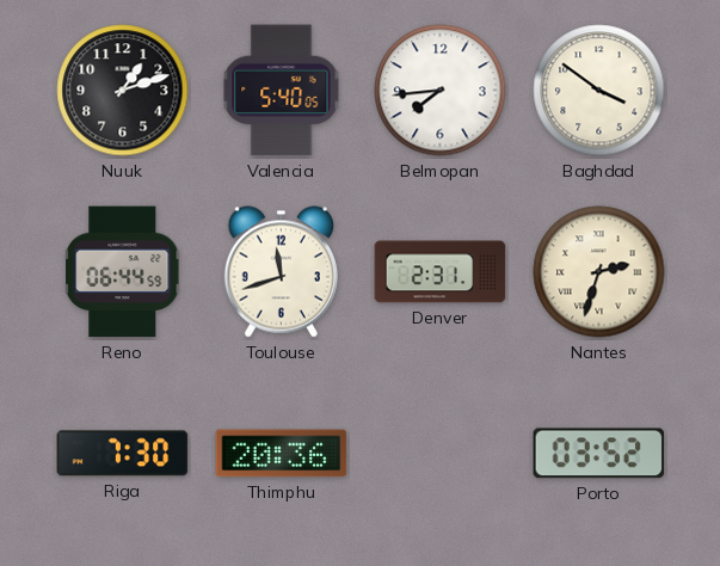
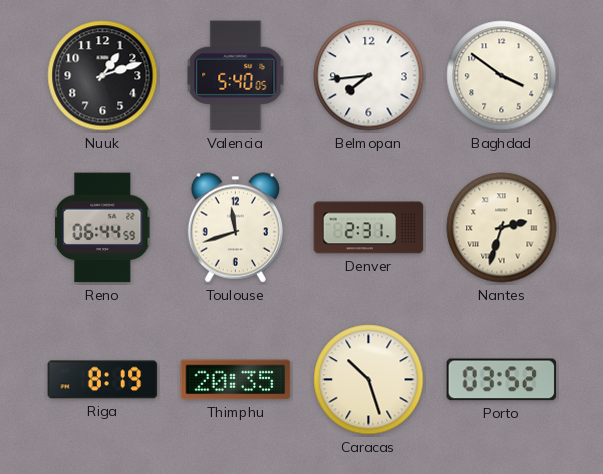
Riga: 7:30 -> 8:19 (103, 380)
Thimphu: 20:36 -> 20:35 (236, 380)
Caracas: none -> 10:27 (369, 380)
